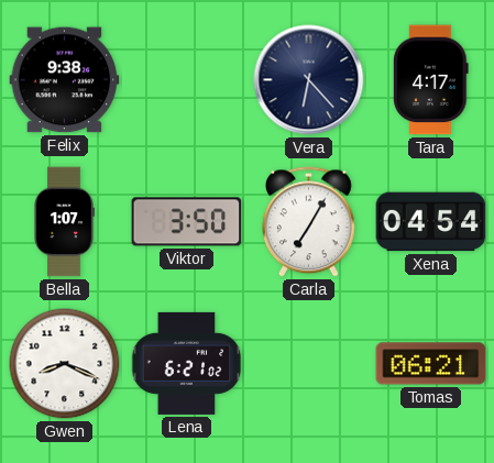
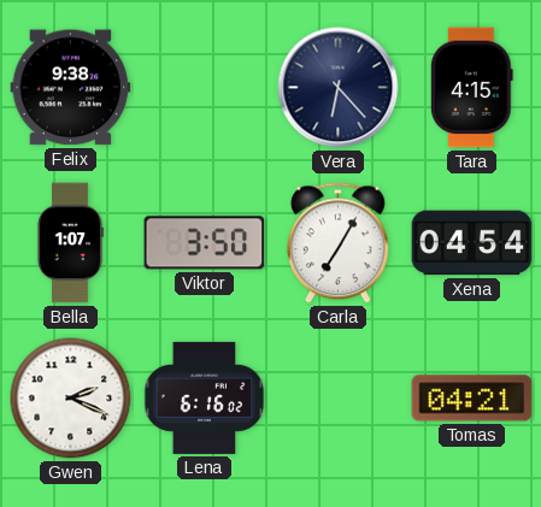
Tara: 4:17 -> 4:15 (472, 88)
Gwen: 8:19 -> 2:19 (71, 399)
Lena: 6:21 -> 6:16 (205, 397)
Tomas: 06:21 -> 04:21 (472, 399)
